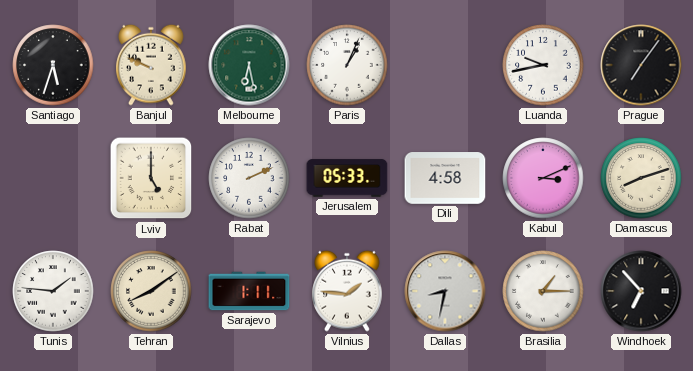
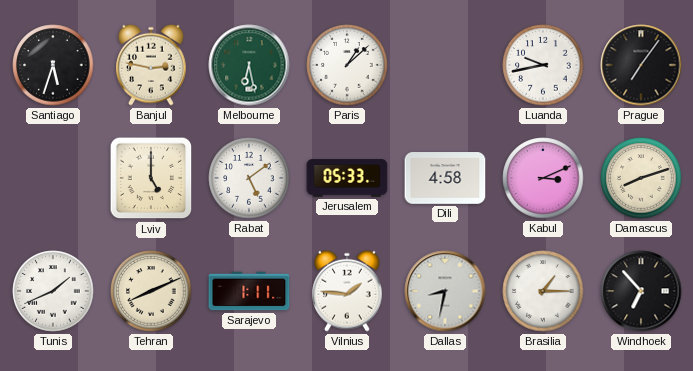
Banjul: 9:49 -> 2:47 (151, 65)
Paris: 1:04 -> 1:08 (347, 65)
Rabat: 2:11 -> 5:09 (249, 178)
Tunis: 1:46 -> 1:41 (53, 291)
Tehran: 8:09 -> 8:11 (151, 291)
